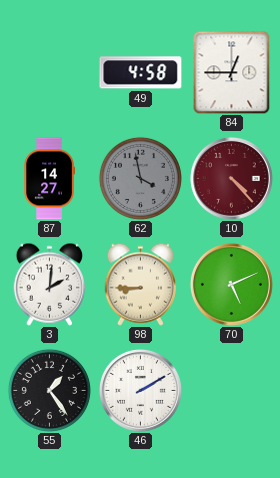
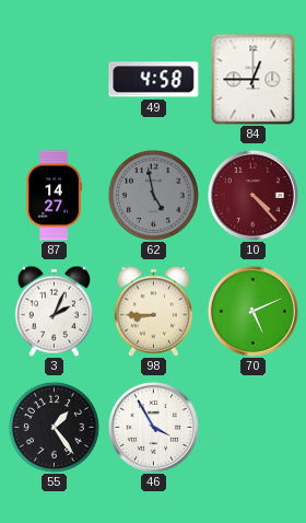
62: 3:58 -> 4:58 (153, 195)
3: 2:01 -> 2:04 (54, 311)
46: 2:10 -> 3:55 (153, 427)
